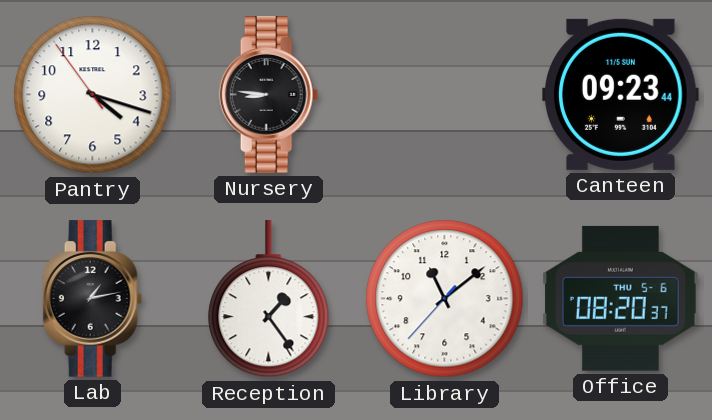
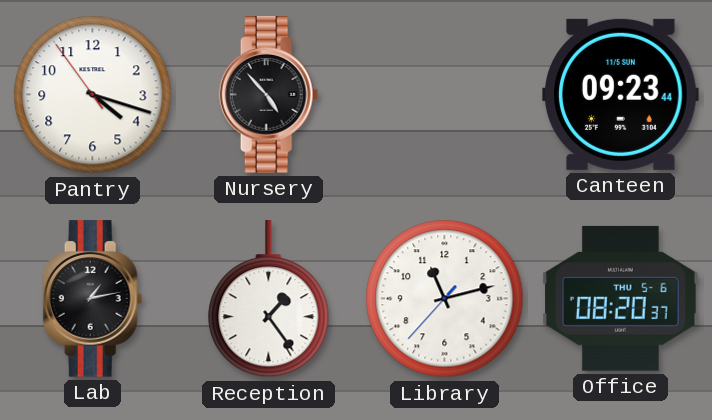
Nursery: 8:46 -> 4:53 (269, 95)
Library: 11:08 -> 11:12 (445, 299)
